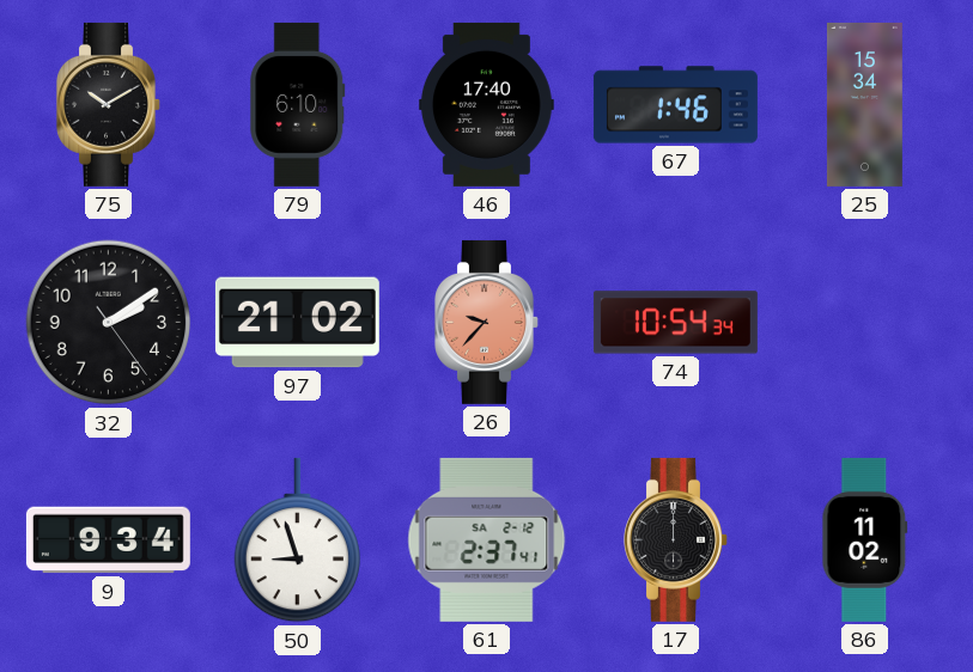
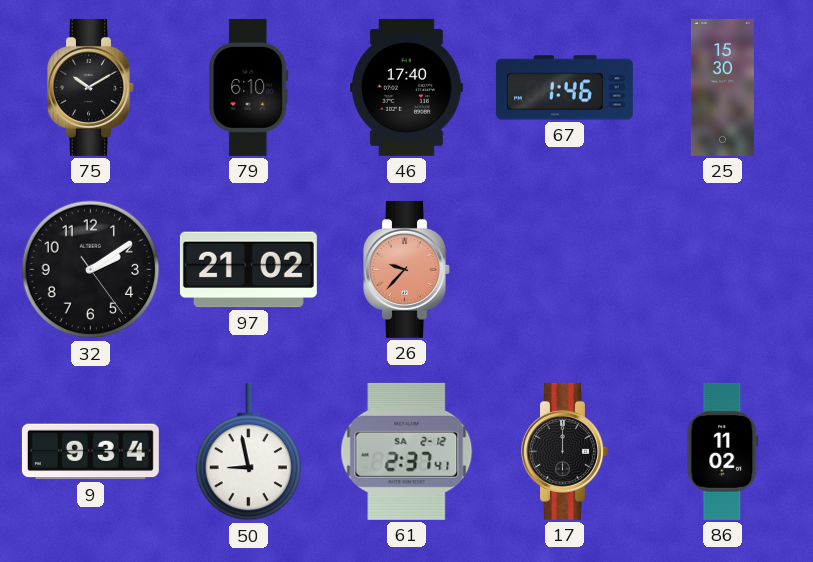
25: 15:34 -> 15:30 (722, 87)
74: 10:54 -> none (675, 323)
50: 8:57 -> 8:58 (248, 452)
